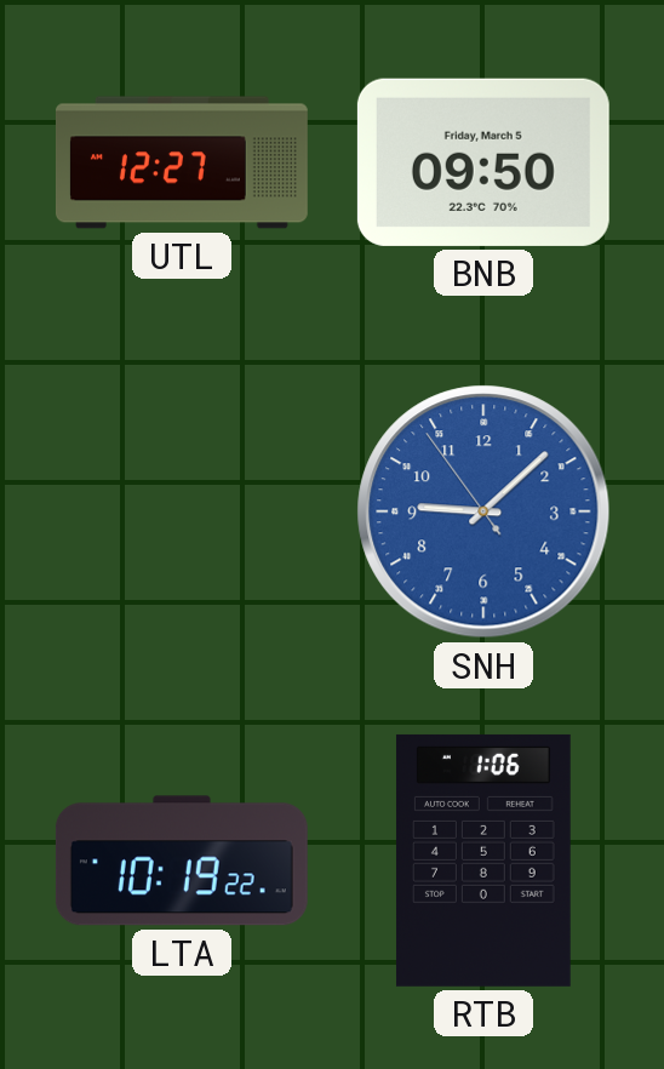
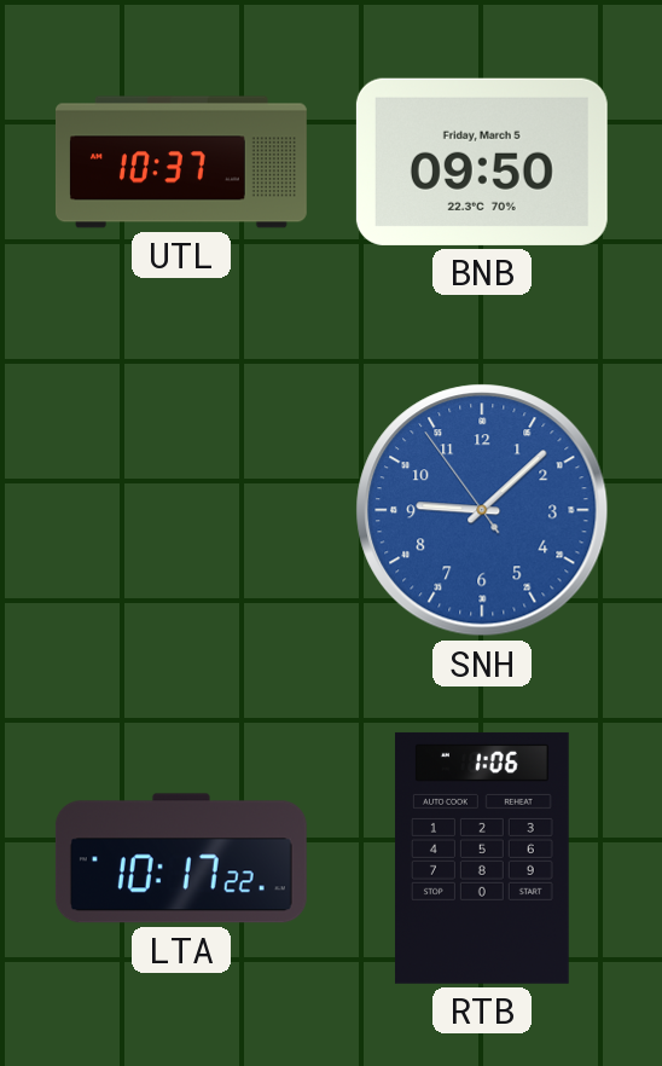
UTL: 12:27 -> 10:37 (181, 162)
LTA: 10:19 -> 10:17 (181, 858)
